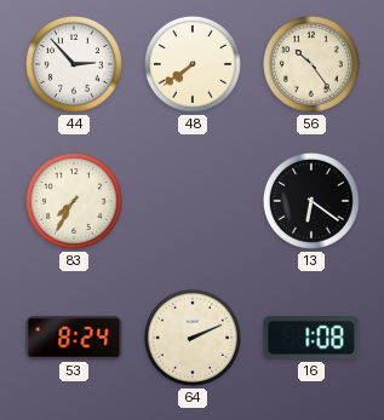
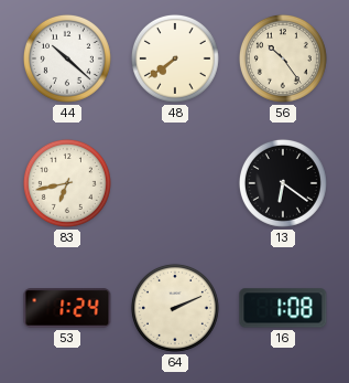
44: 2:53 -> 10:22 (67, 58)
83: 7:35 -> 6:43 (67, 183)
53: 8:24 -> 1:24 (67, 308)
